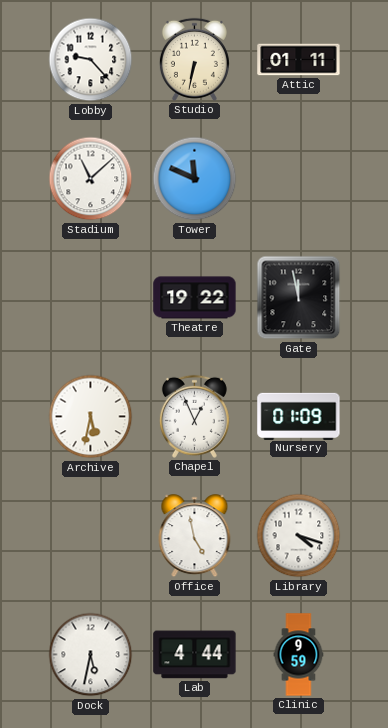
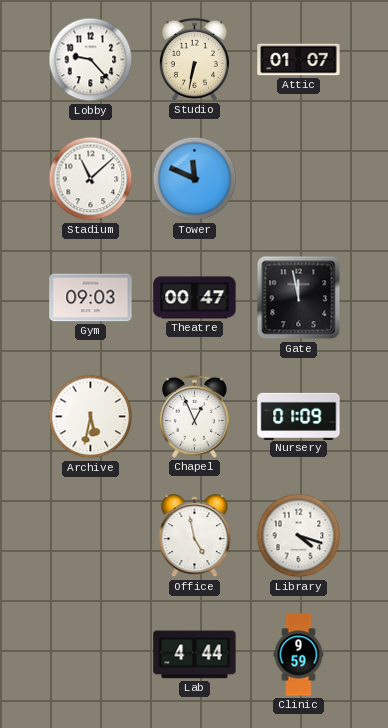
Attic: 01:11 -> 01:07 (299, 60)
Gym: none -> 09:03 (91, 298)
Theatre: 19:22 -> 00:47 (195, 298)
Dock: 5:32 -> none (91, 655)
